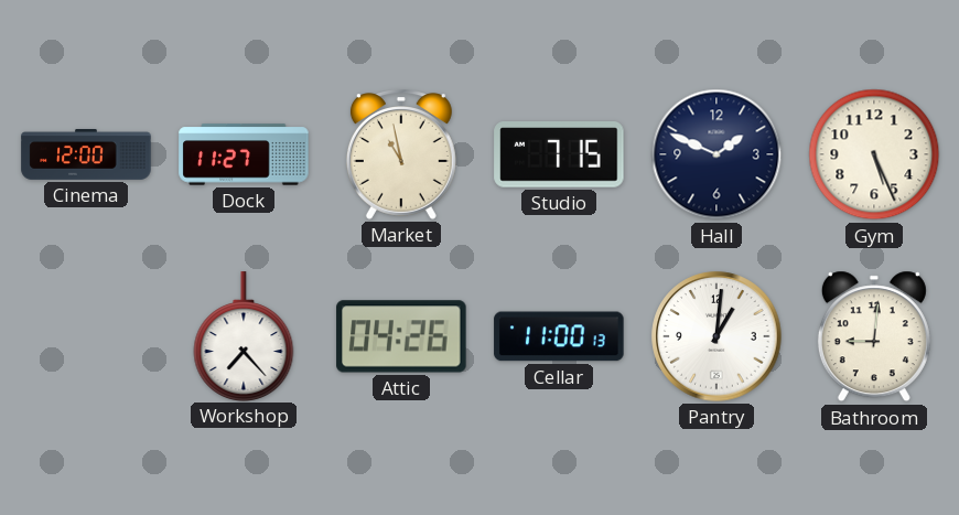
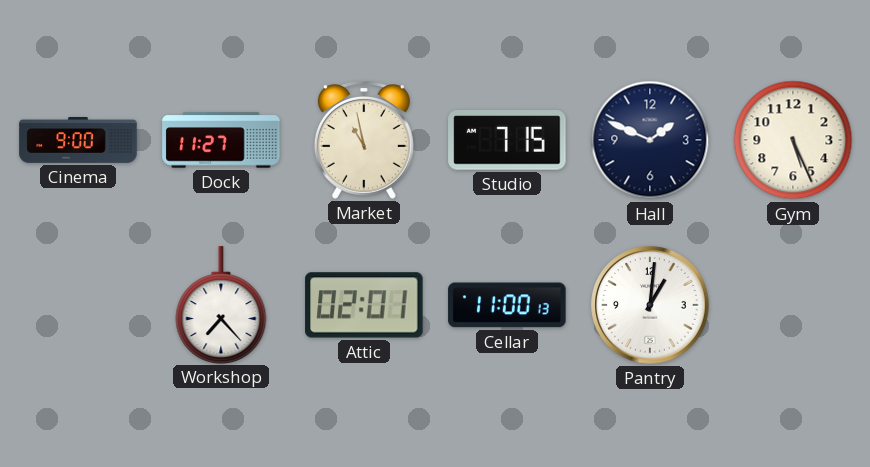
Cinema: 12:00 -> 9:00 (78, 140)
Attic: 04:26 -> 02:01 (364, 305)
Bathroom: 9:01 -> none (874, 336)
